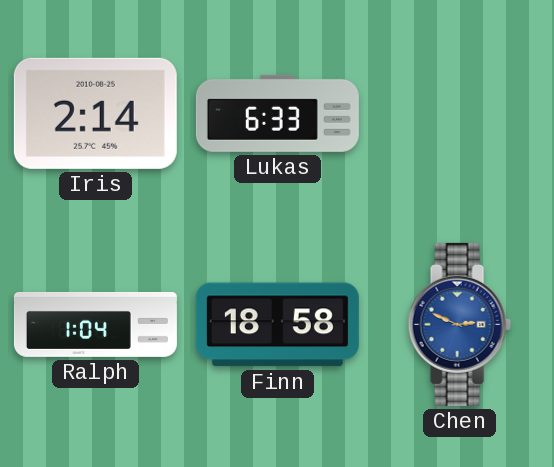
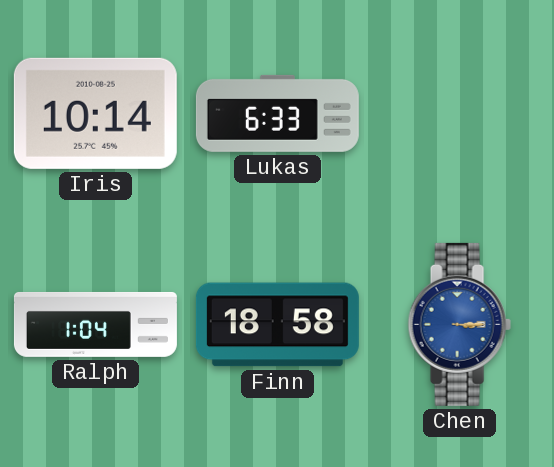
Iris: 2:14 -> 10:14 (95, 113)
Chen: 2:49 -> 3:15 (459, 324)
